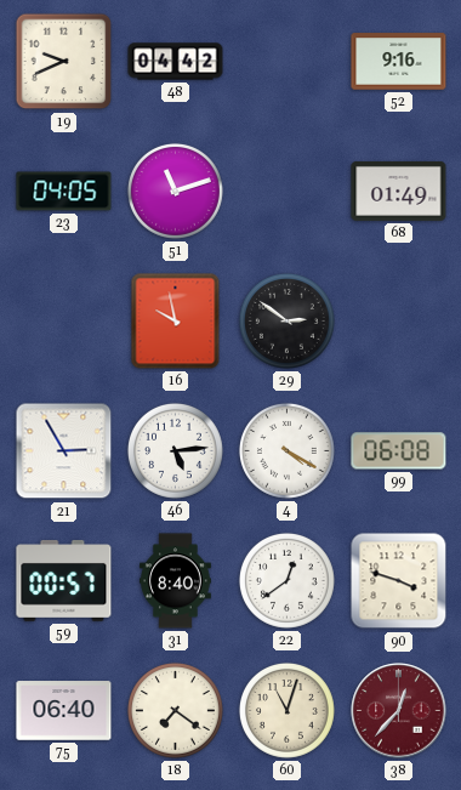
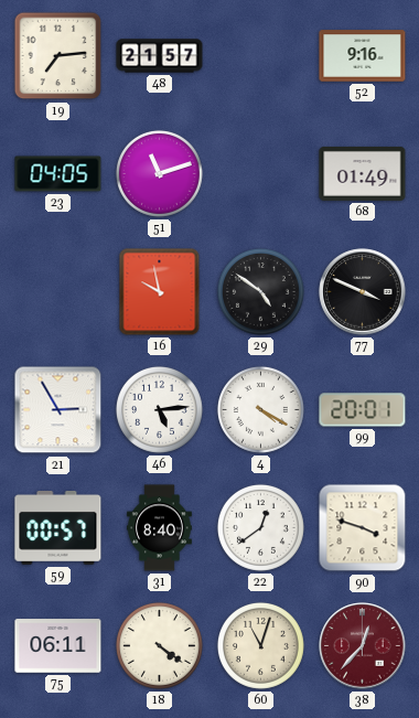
19: 9:41 -> 7:14 (58, 56)
48: 04:42 -> 21:57 (160, 56)
29: 2:51 -> 4:51 (260, 291)
77: none -> 3:49 (363, 292)
99: 06:08 -> 20:01 (363, 410)
75: 06:40 -> 06:11 (58, 646)
18: 7:21 -> 4:21 (159, 645)
